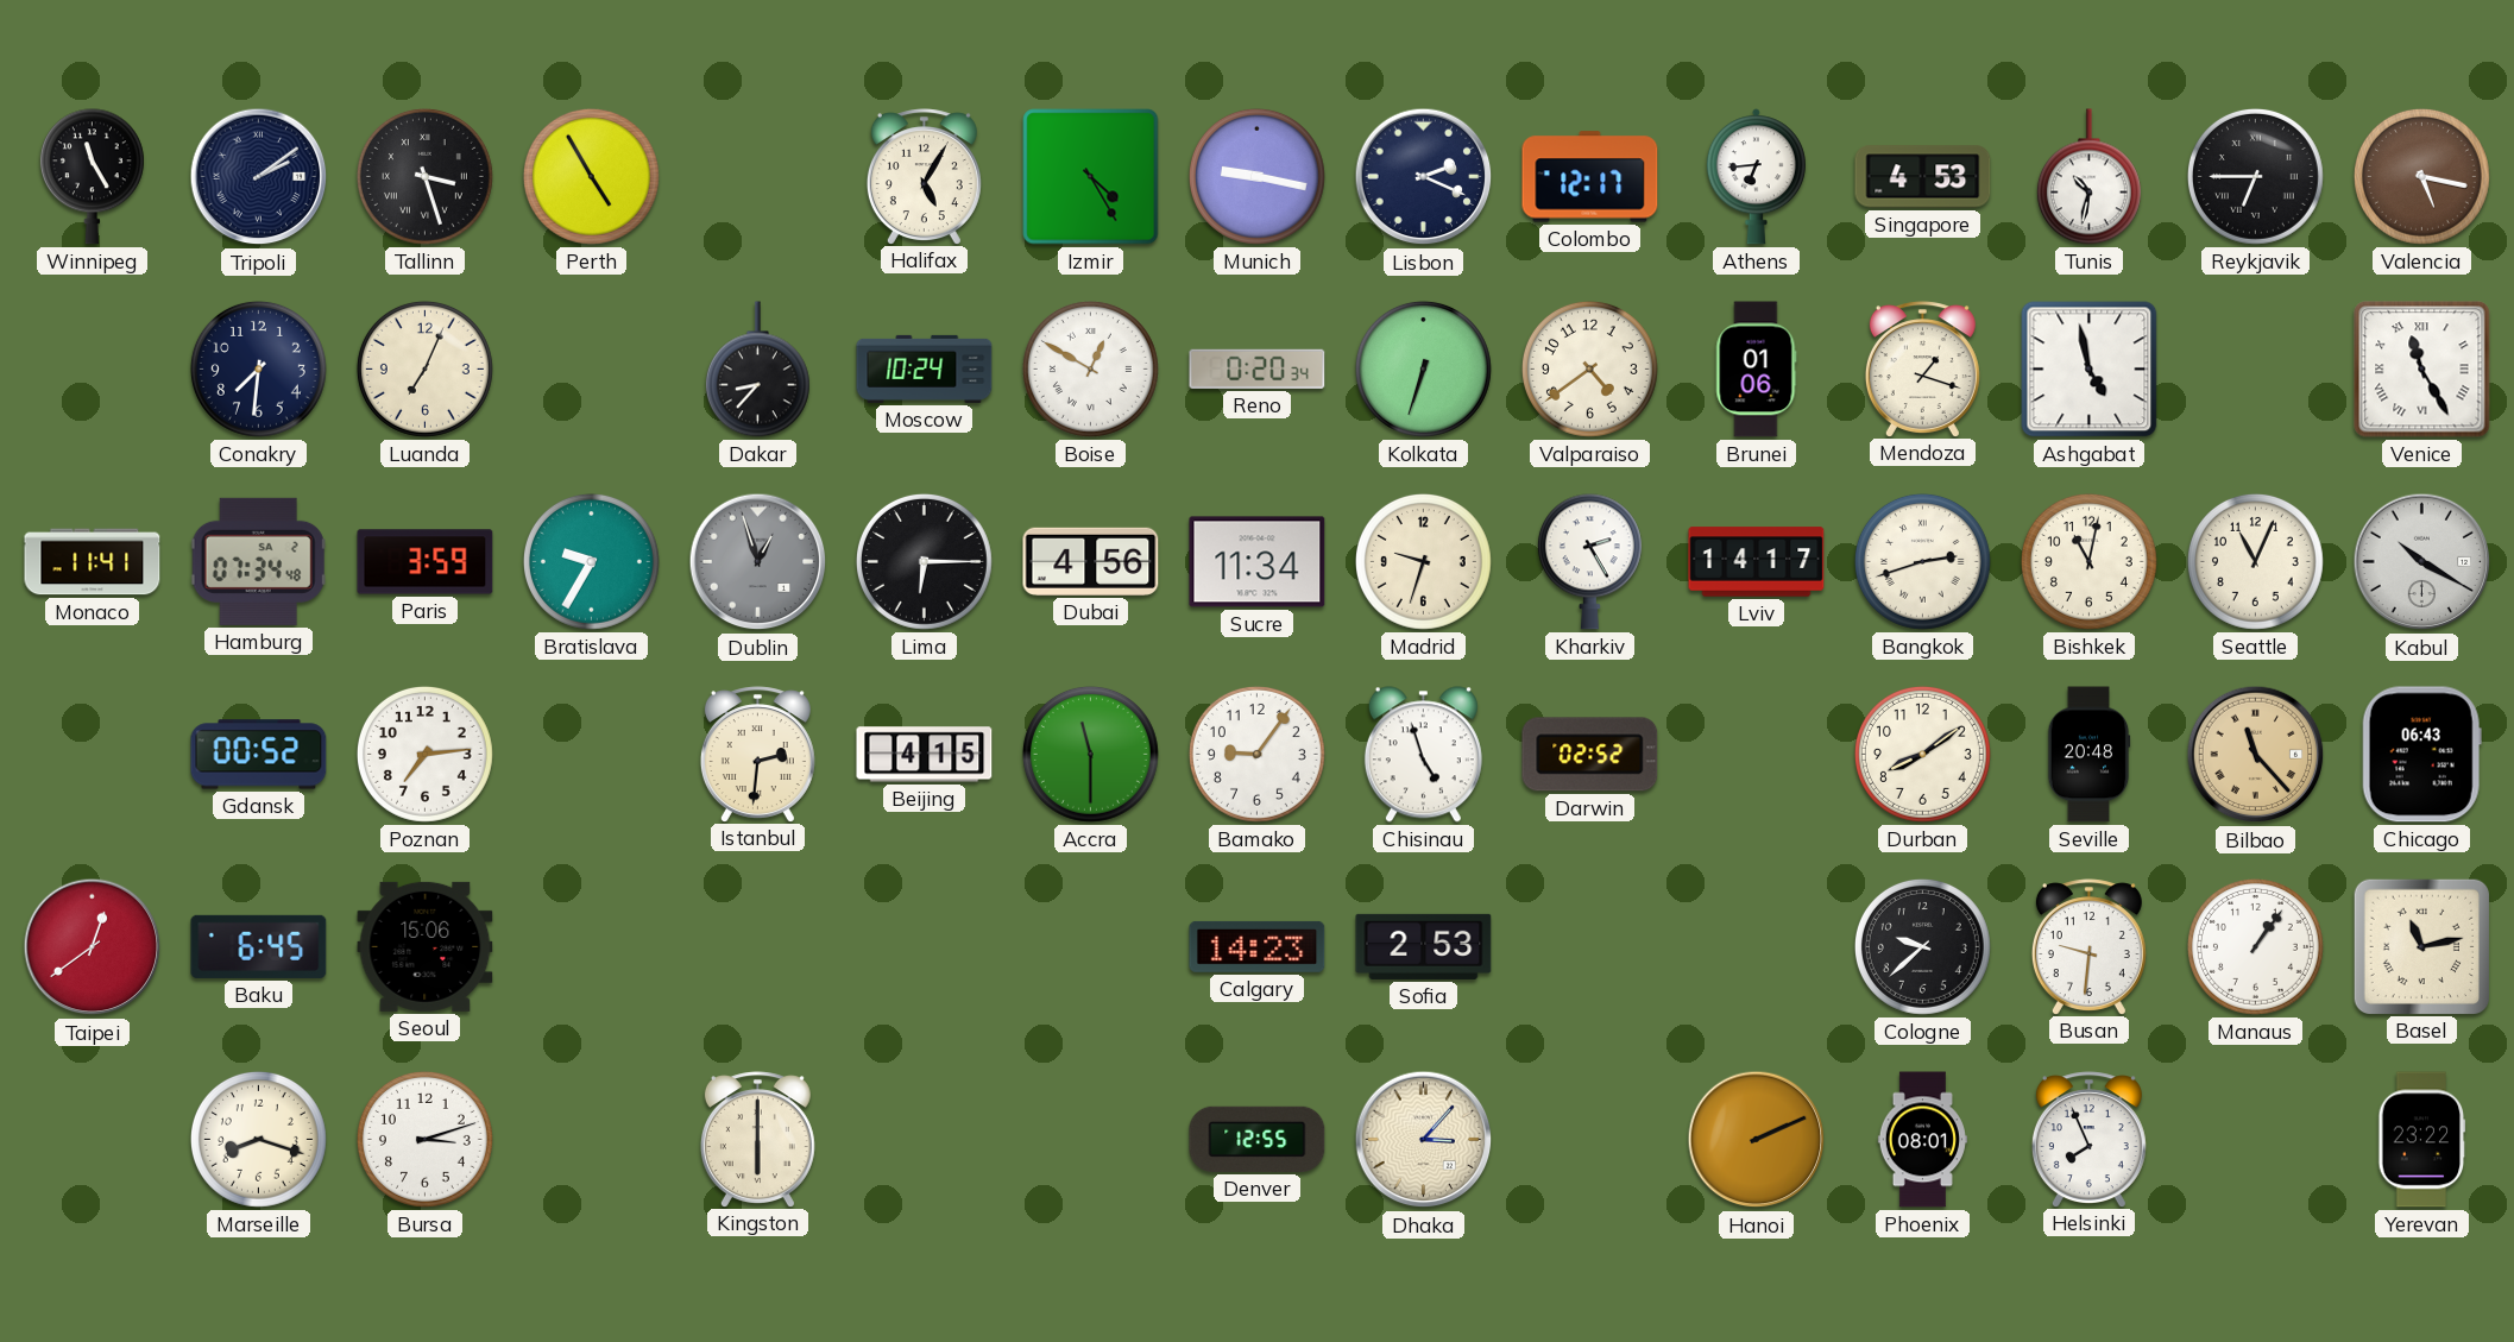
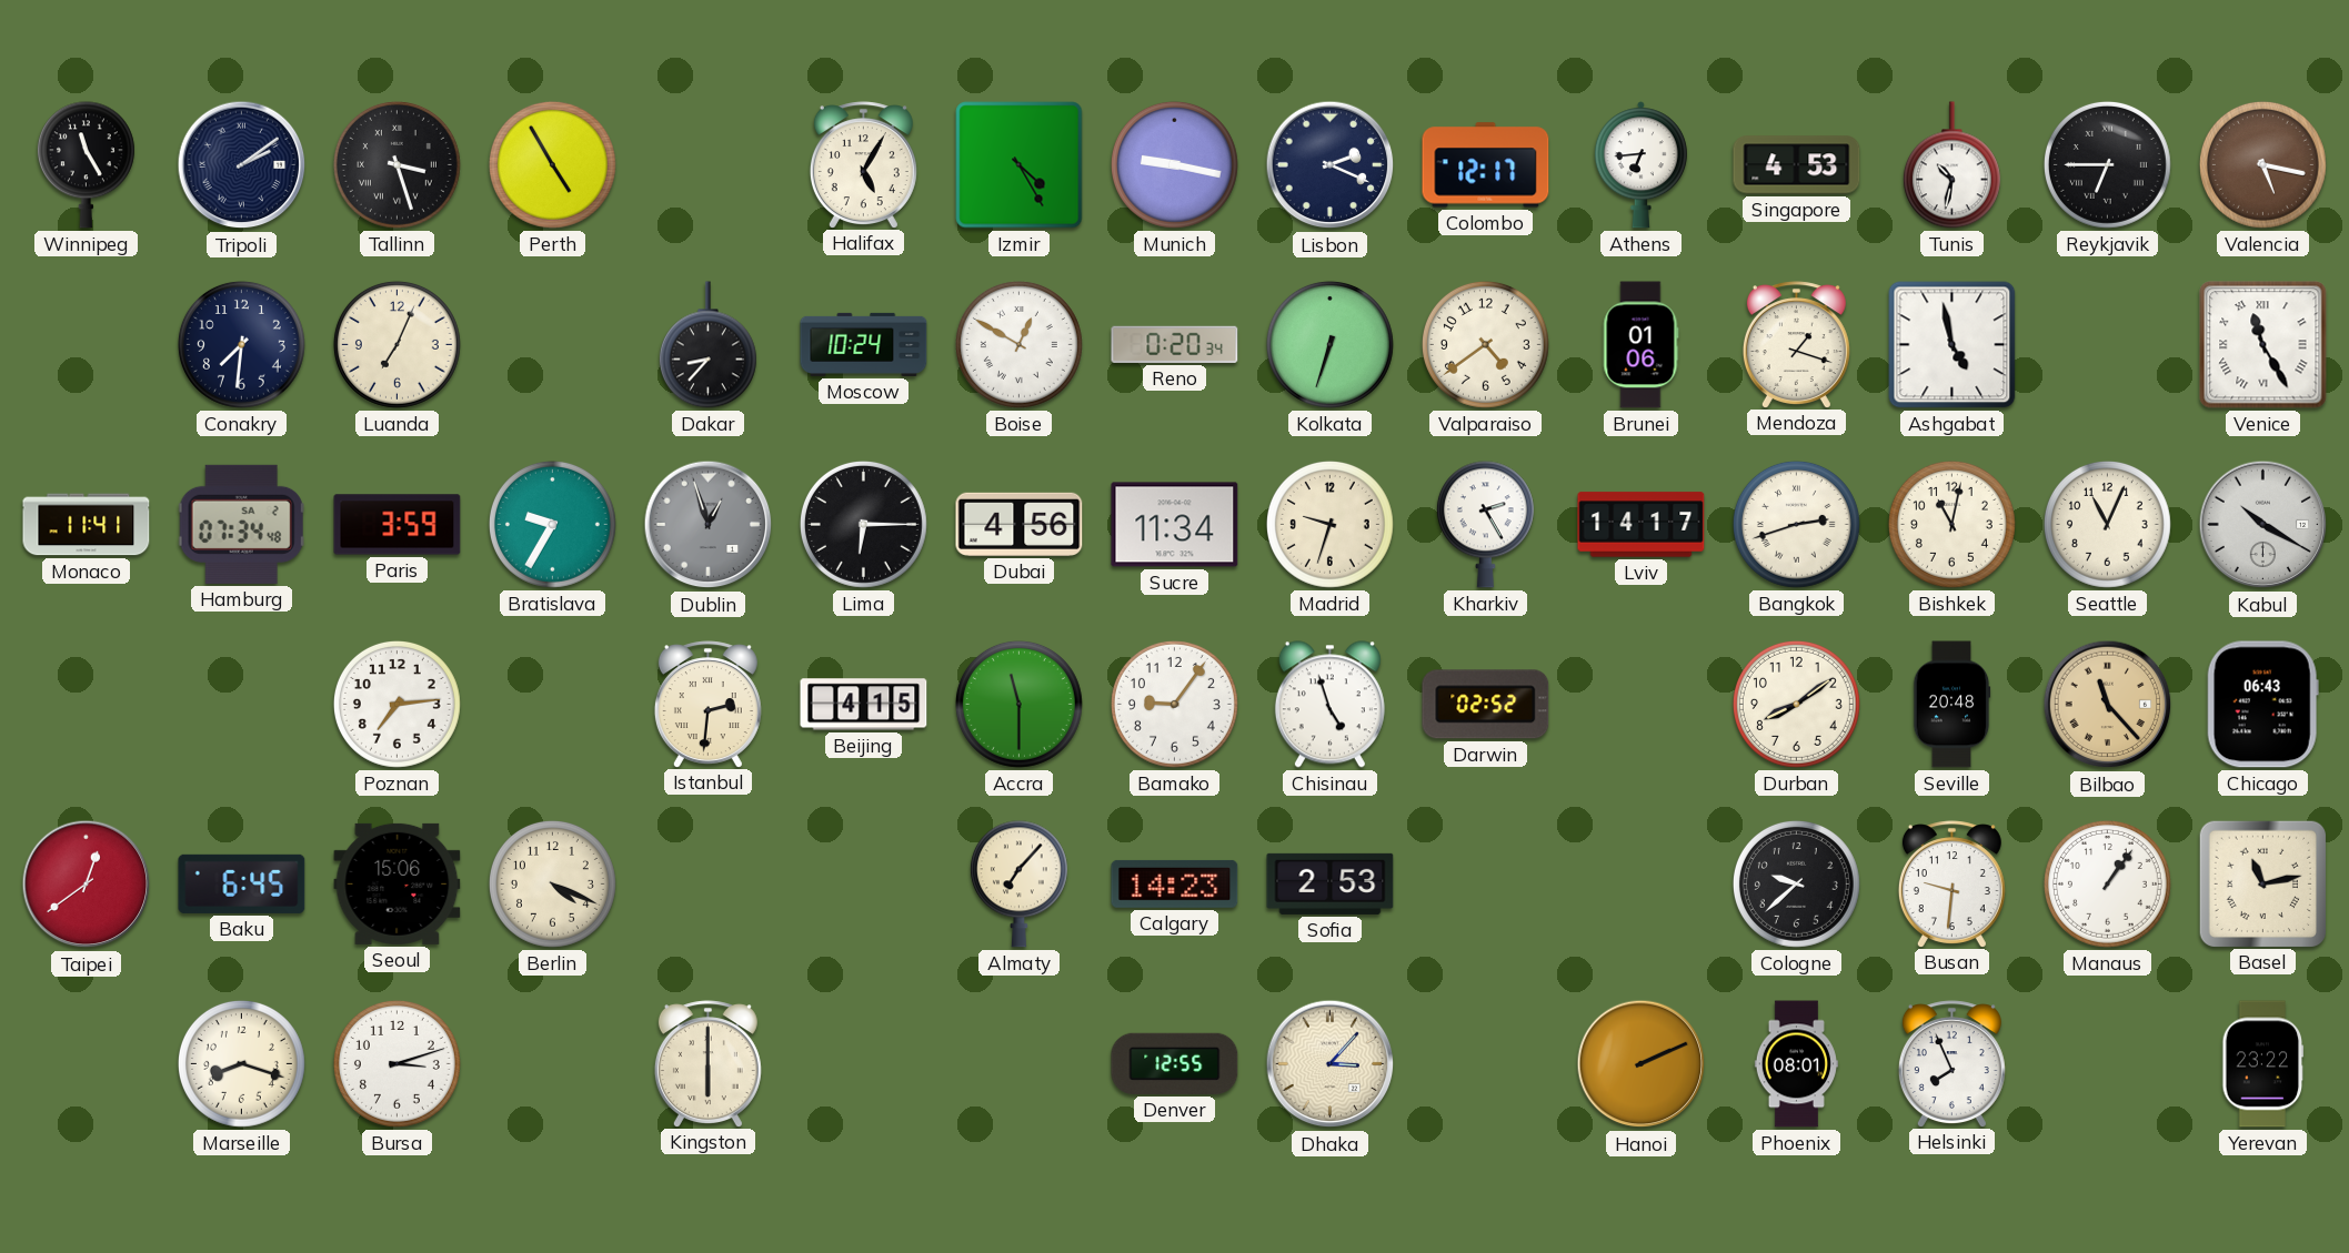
Gdansk: 00:52 -> none (259, 755)
Berlin: none -> 4:19 (552, 883)
Almaty: none -> 7:07 (1018, 885)
